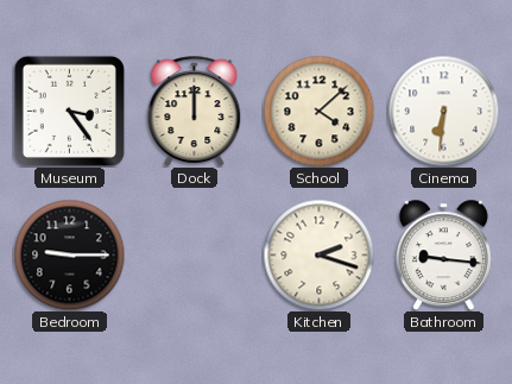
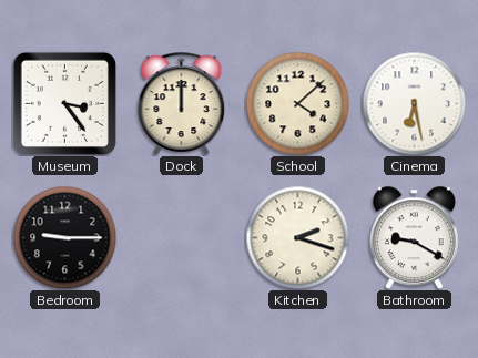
Cinema: 6:31 -> 6:28 (414, 103)
Bathroom: 9:16 -> 9:20 (414, 237)
